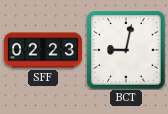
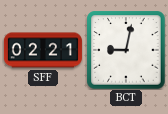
SFF: 02:23 -> 02:21 (43, 50)
